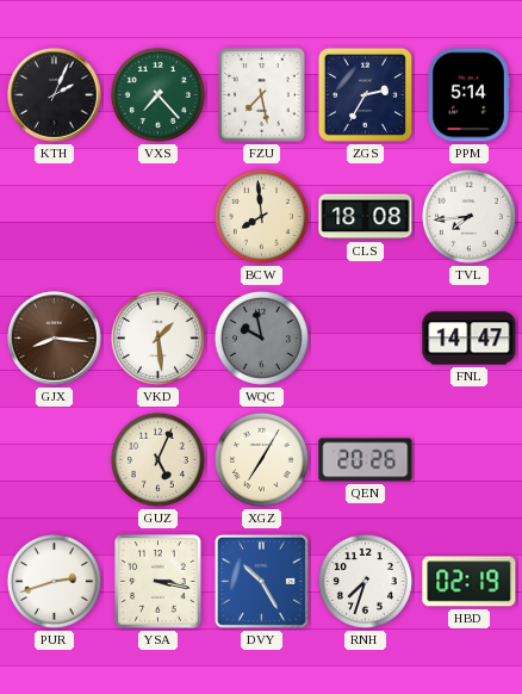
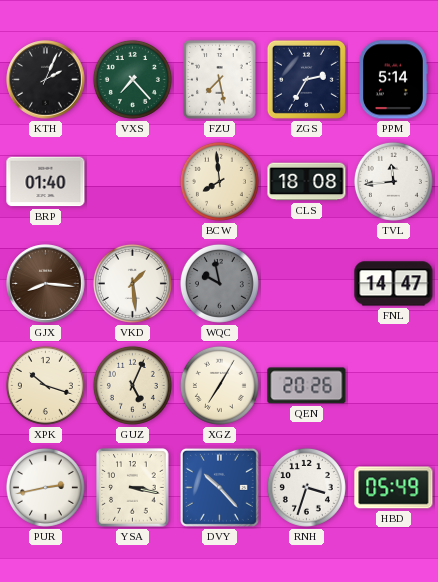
BRP: none -> 01:40 (46, 182)
TVL: 7:44 -> 11:44 (393, 181)
XPK: none -> 10:18 (45, 385)
PUR: 2:42 -> 2:43 (45, 487)
DVY: 10:25 -> 10:23 (219, 487)
RNH: 7:33 -> 3:33 (306, 487)
HBD: 02:19 -> 05:49 (394, 488)
